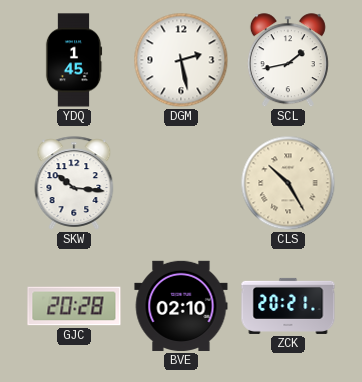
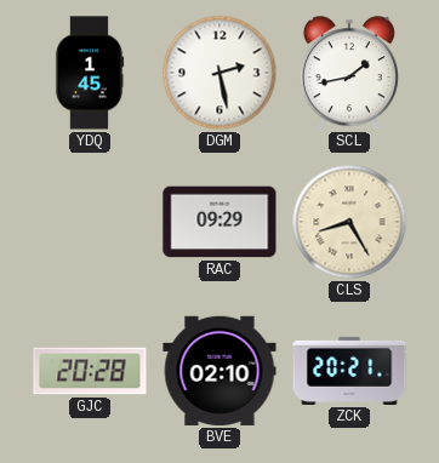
SKW: 10:16 -> none (74, 183)
RAC: none -> 09:29 (219, 222)
CLS: 10:25 -> 8:25 (349, 222)
